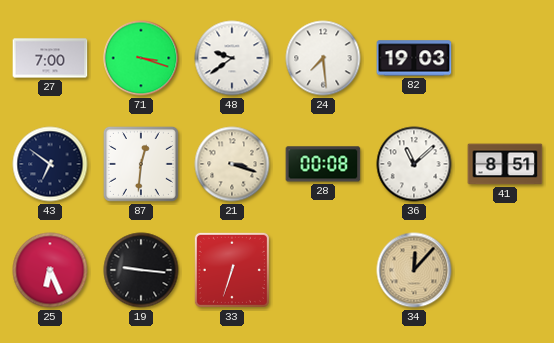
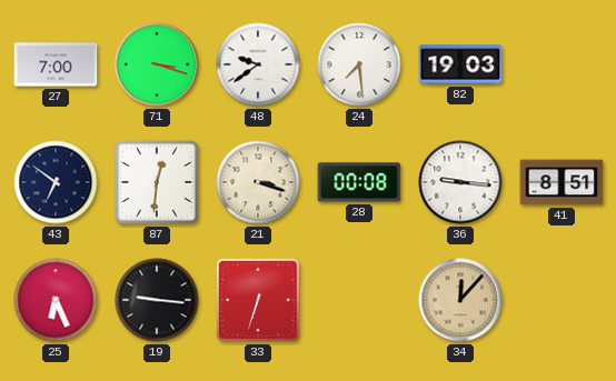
36: 11:08 -> 9:16 (460, 182)
